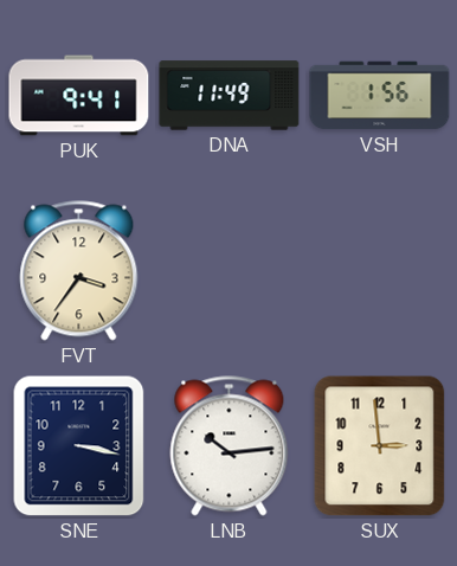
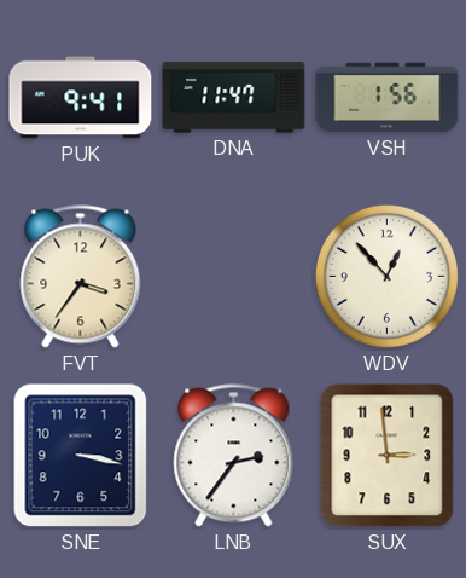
DNA: 11:49 -> 11:47 (234, 98)
WDV: none -> 12:53 (386, 276)
LNB: 10:14 -> 2:36 (234, 456)
